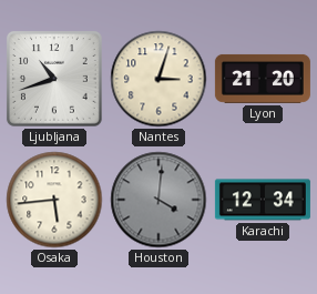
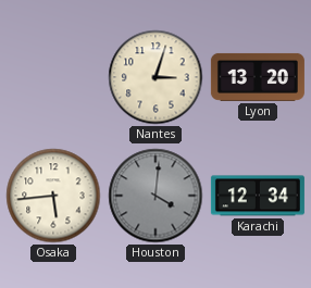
Ljubljana: 10:42 -> none (54, 79)
Lyon: 21:20 -> 13:20 (258, 77)
